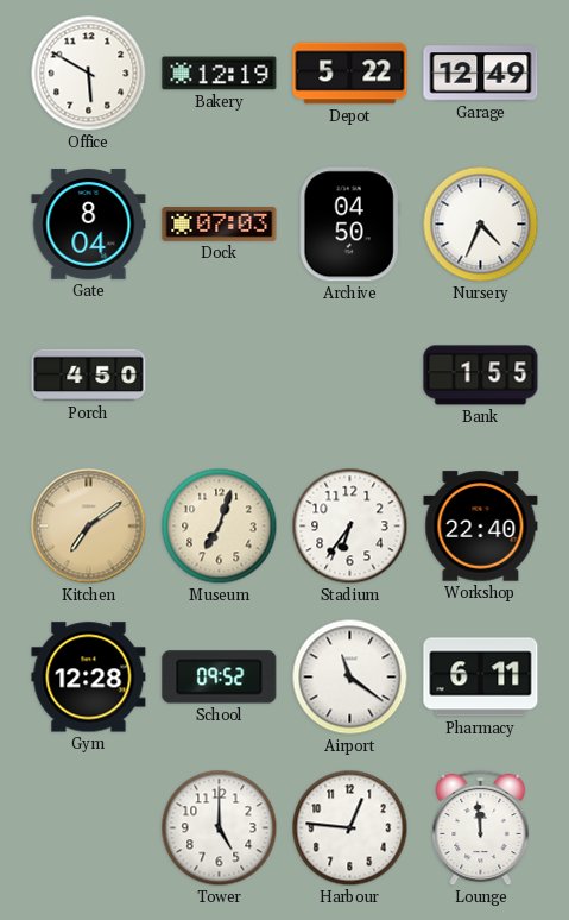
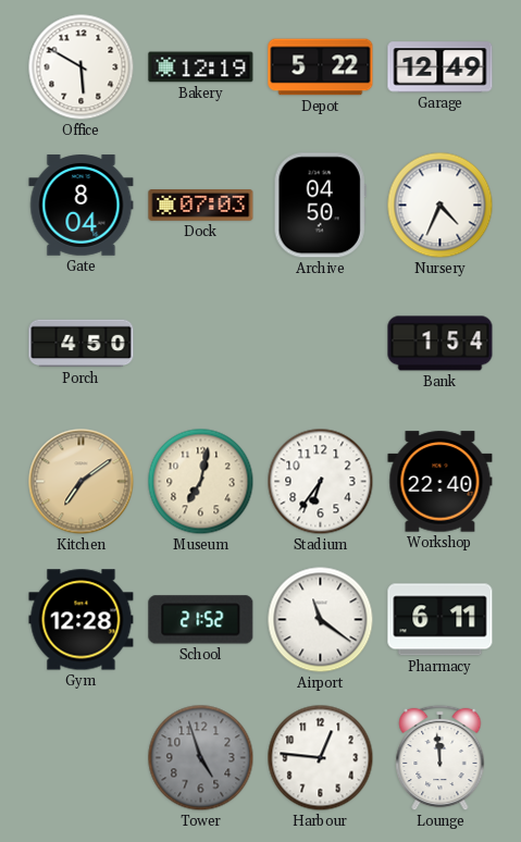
Bank: 1:55 -> 1:54 (441, 344)
Museum: 7:03 -> 7:02 (201, 482)
School: 09:52 -> 21:52 (201, 620)
Tower: 5:00 -> 4:57 (201, 758)
Tower dial: white -> grey (201, 758)
